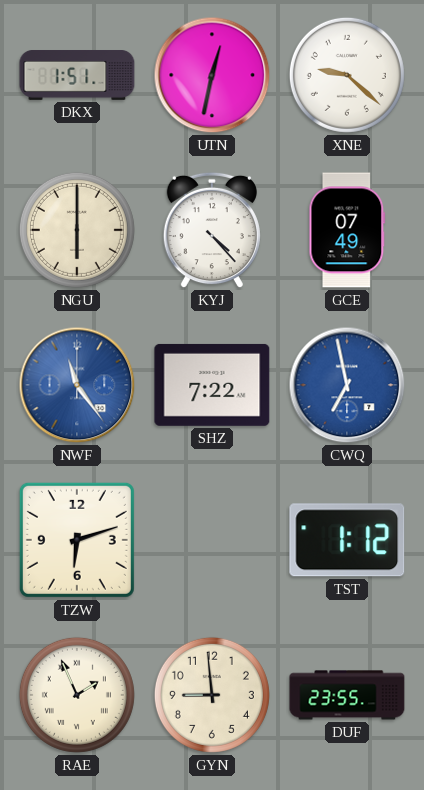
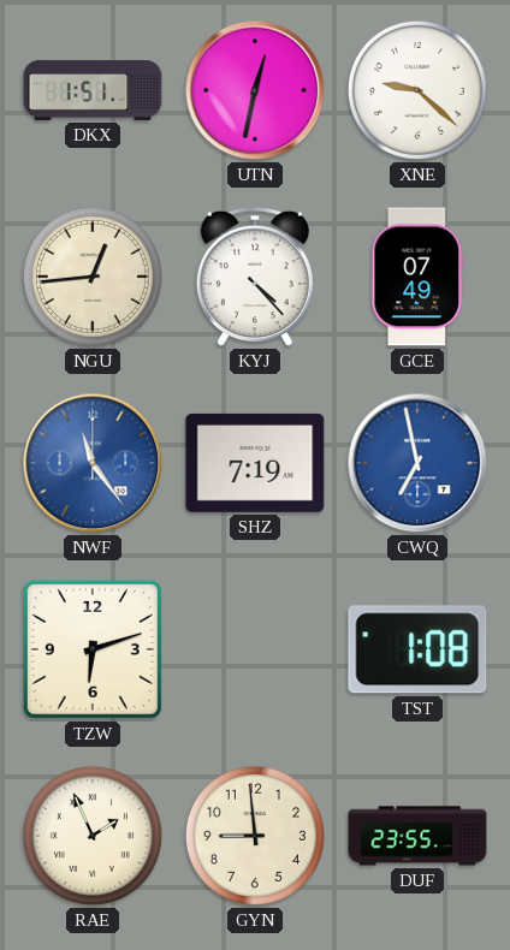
NGU: 6:00 -> 12:44 (93, 277)
SHZ: 7:22 -> 7:19 (255, 463)
TST: 1:12 -> 1:08 (417, 649)
